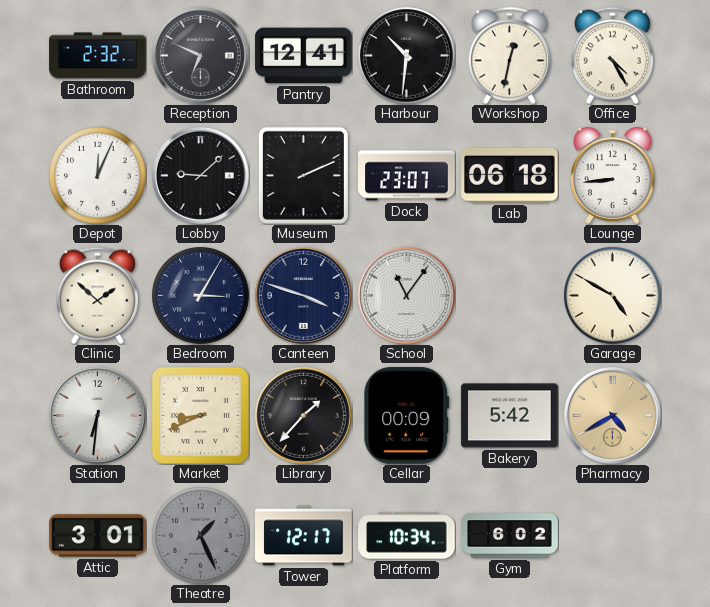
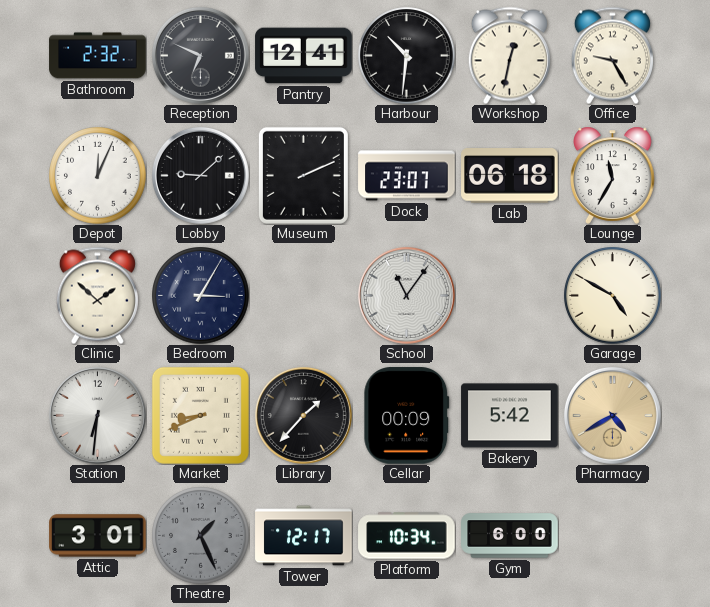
Office: 4:25 -> 9:25 (612, 55)
Lounge: 8:44 -> 11:35 (613, 175)
Canteen: 3:48 -> none (303, 295)
Gym: 6:02 -> 6:00 (510, 536)
